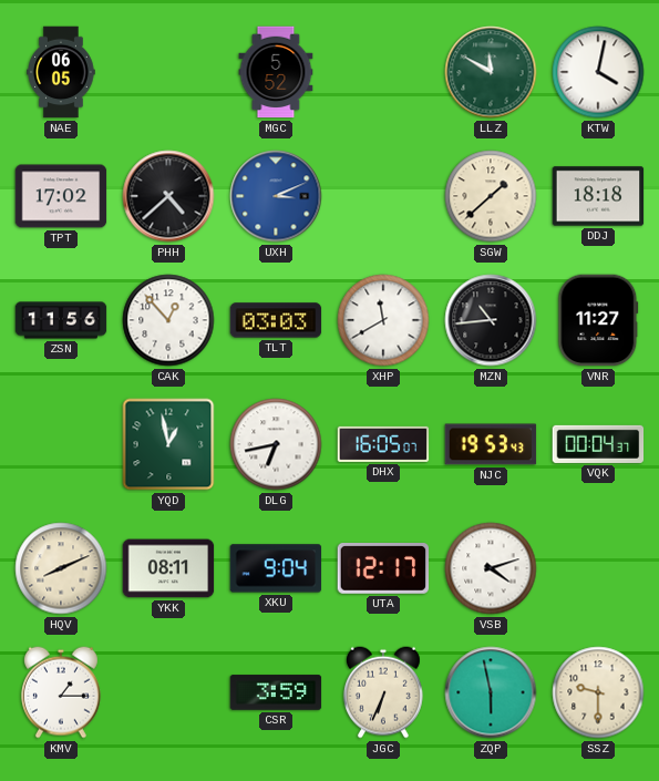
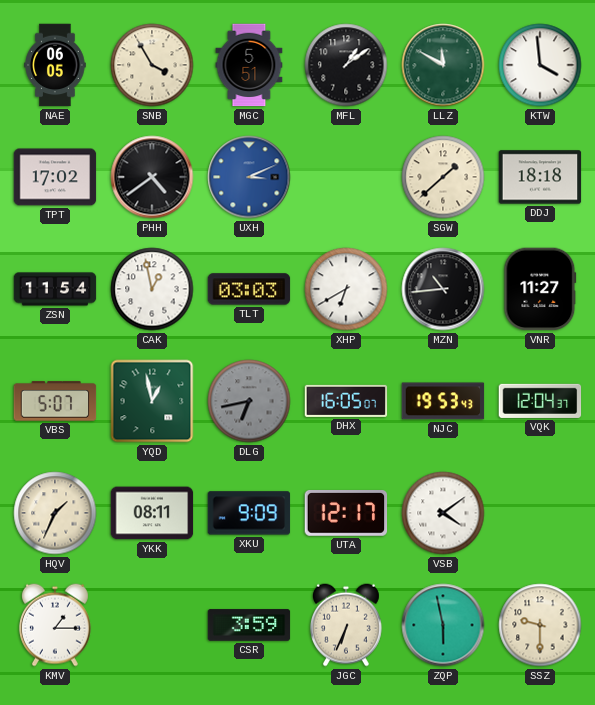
SNB: none -> 3:55 (152, 65)
MGC: 5:52 -> 5:51 (249, 65)
MFL: none -> 1:09 (346, 65)
KTW: 4:02 -> 3:59 (540, 65)
PHH: 4:38 -> 4:39 (152, 177)
ZSN: 11:56 -> 11:54 (55, 289)
CAK: 12:53 -> 12:58 (152, 289)
XHP: 11:40 -> 6:40 (346, 289)
VBS: none -> 5:07 (55, 401)
DLG dial: white -> grey (249, 401)
VQK: 00:04 -> 12:04 (540, 401)
HQV: 8:11 -> 1:34 (55, 513)
XKU: 9:04 -> 9:09 (249, 513)
VSB: 4:12 -> 4:09 (443, 513)
